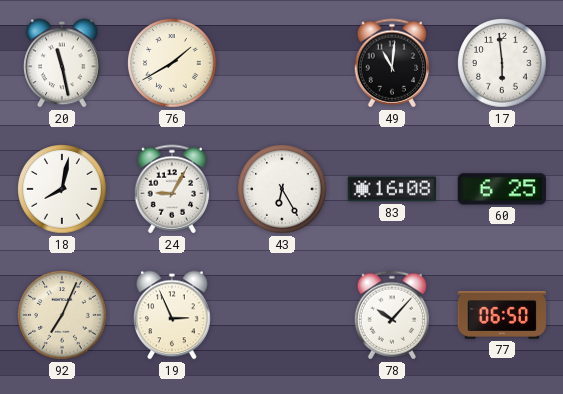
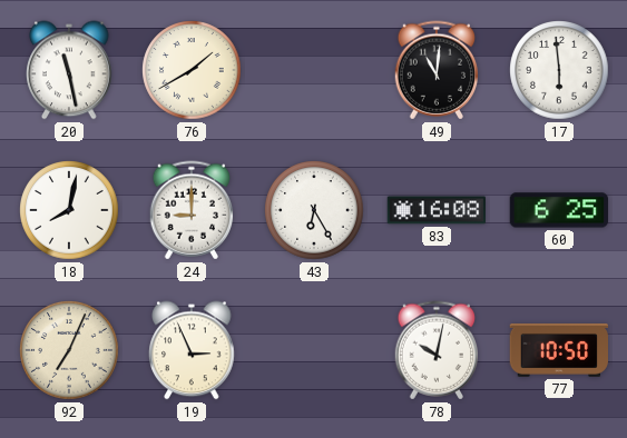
24: 9:05 -> 9:00 (192, 210)
78: 10:07 -> 10:02 (437, 350)
77: 06:50 -> 10:50 (558, 350)
